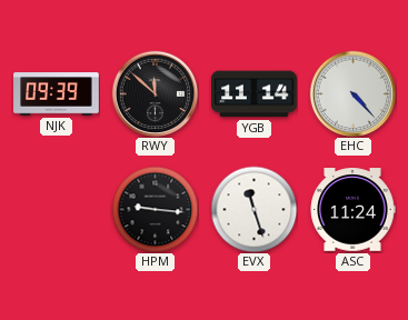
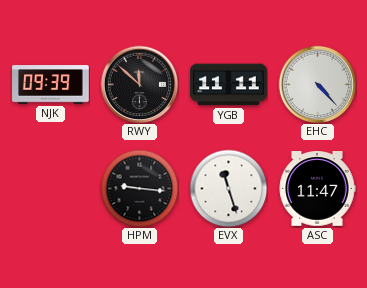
YGB: 11:14 -> 11:11 (229, 85)
ASC: 11:24 -> 11:47 (317, 189)
